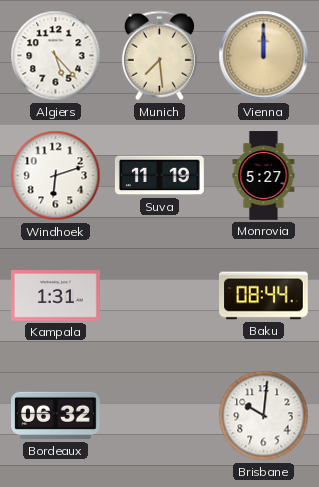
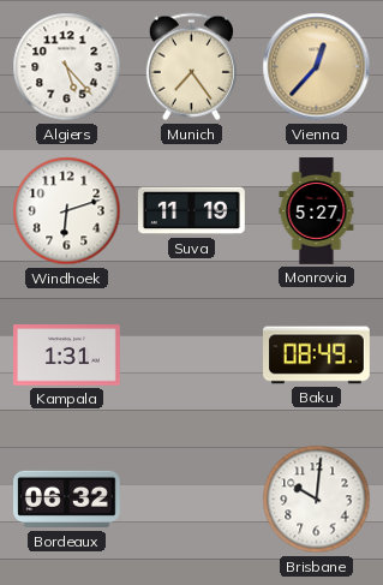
Munich: 7:29 -> 7:24 (191, 67)
Vienna: 12:00 -> 12:37 (317, 67)
Baku: 08:44 -> 08:49 (317, 356)
